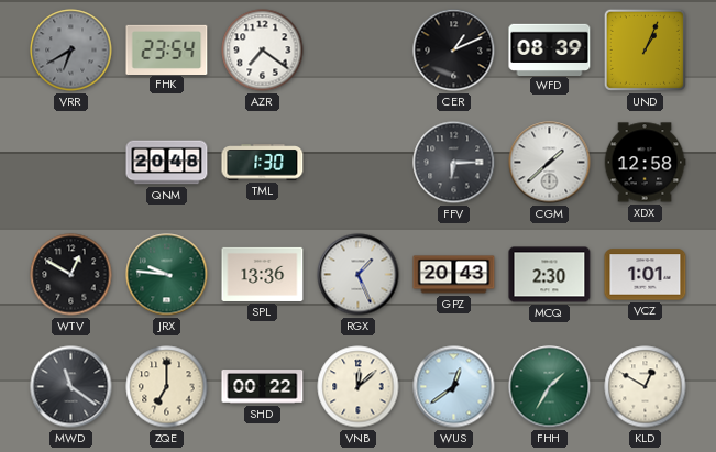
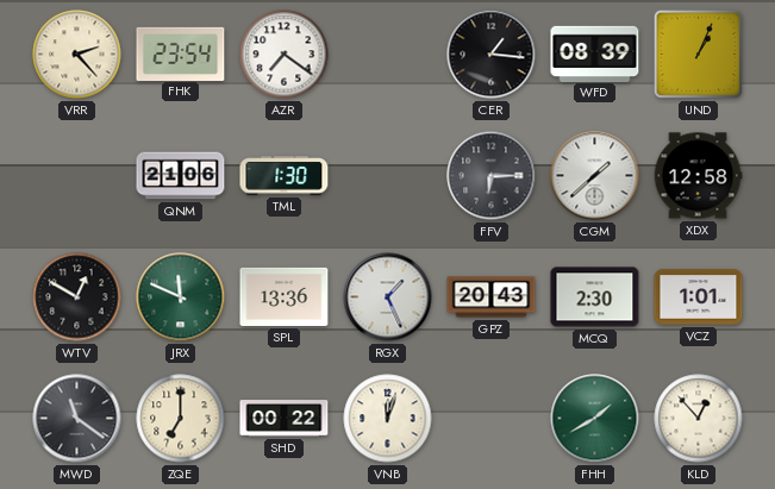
VRR: 6:40 -> 2:23 (77, 55)
VRR dial: grey -> cream (77, 55)
CER: 1:11 -> 1:16 (492, 55)
QNM: 20:48 -> 21:06 (181, 176)
JRX: 9:46 -> 11:49 (181, 297)
VNB: 12:08 -> 12:03 (388, 419)
WUS: 12:39 -> none (454, 387)
FHH: 1:35 -> 1:40 (595, 419)
KLD: 12:50 -> 12:53 (699, 419)
